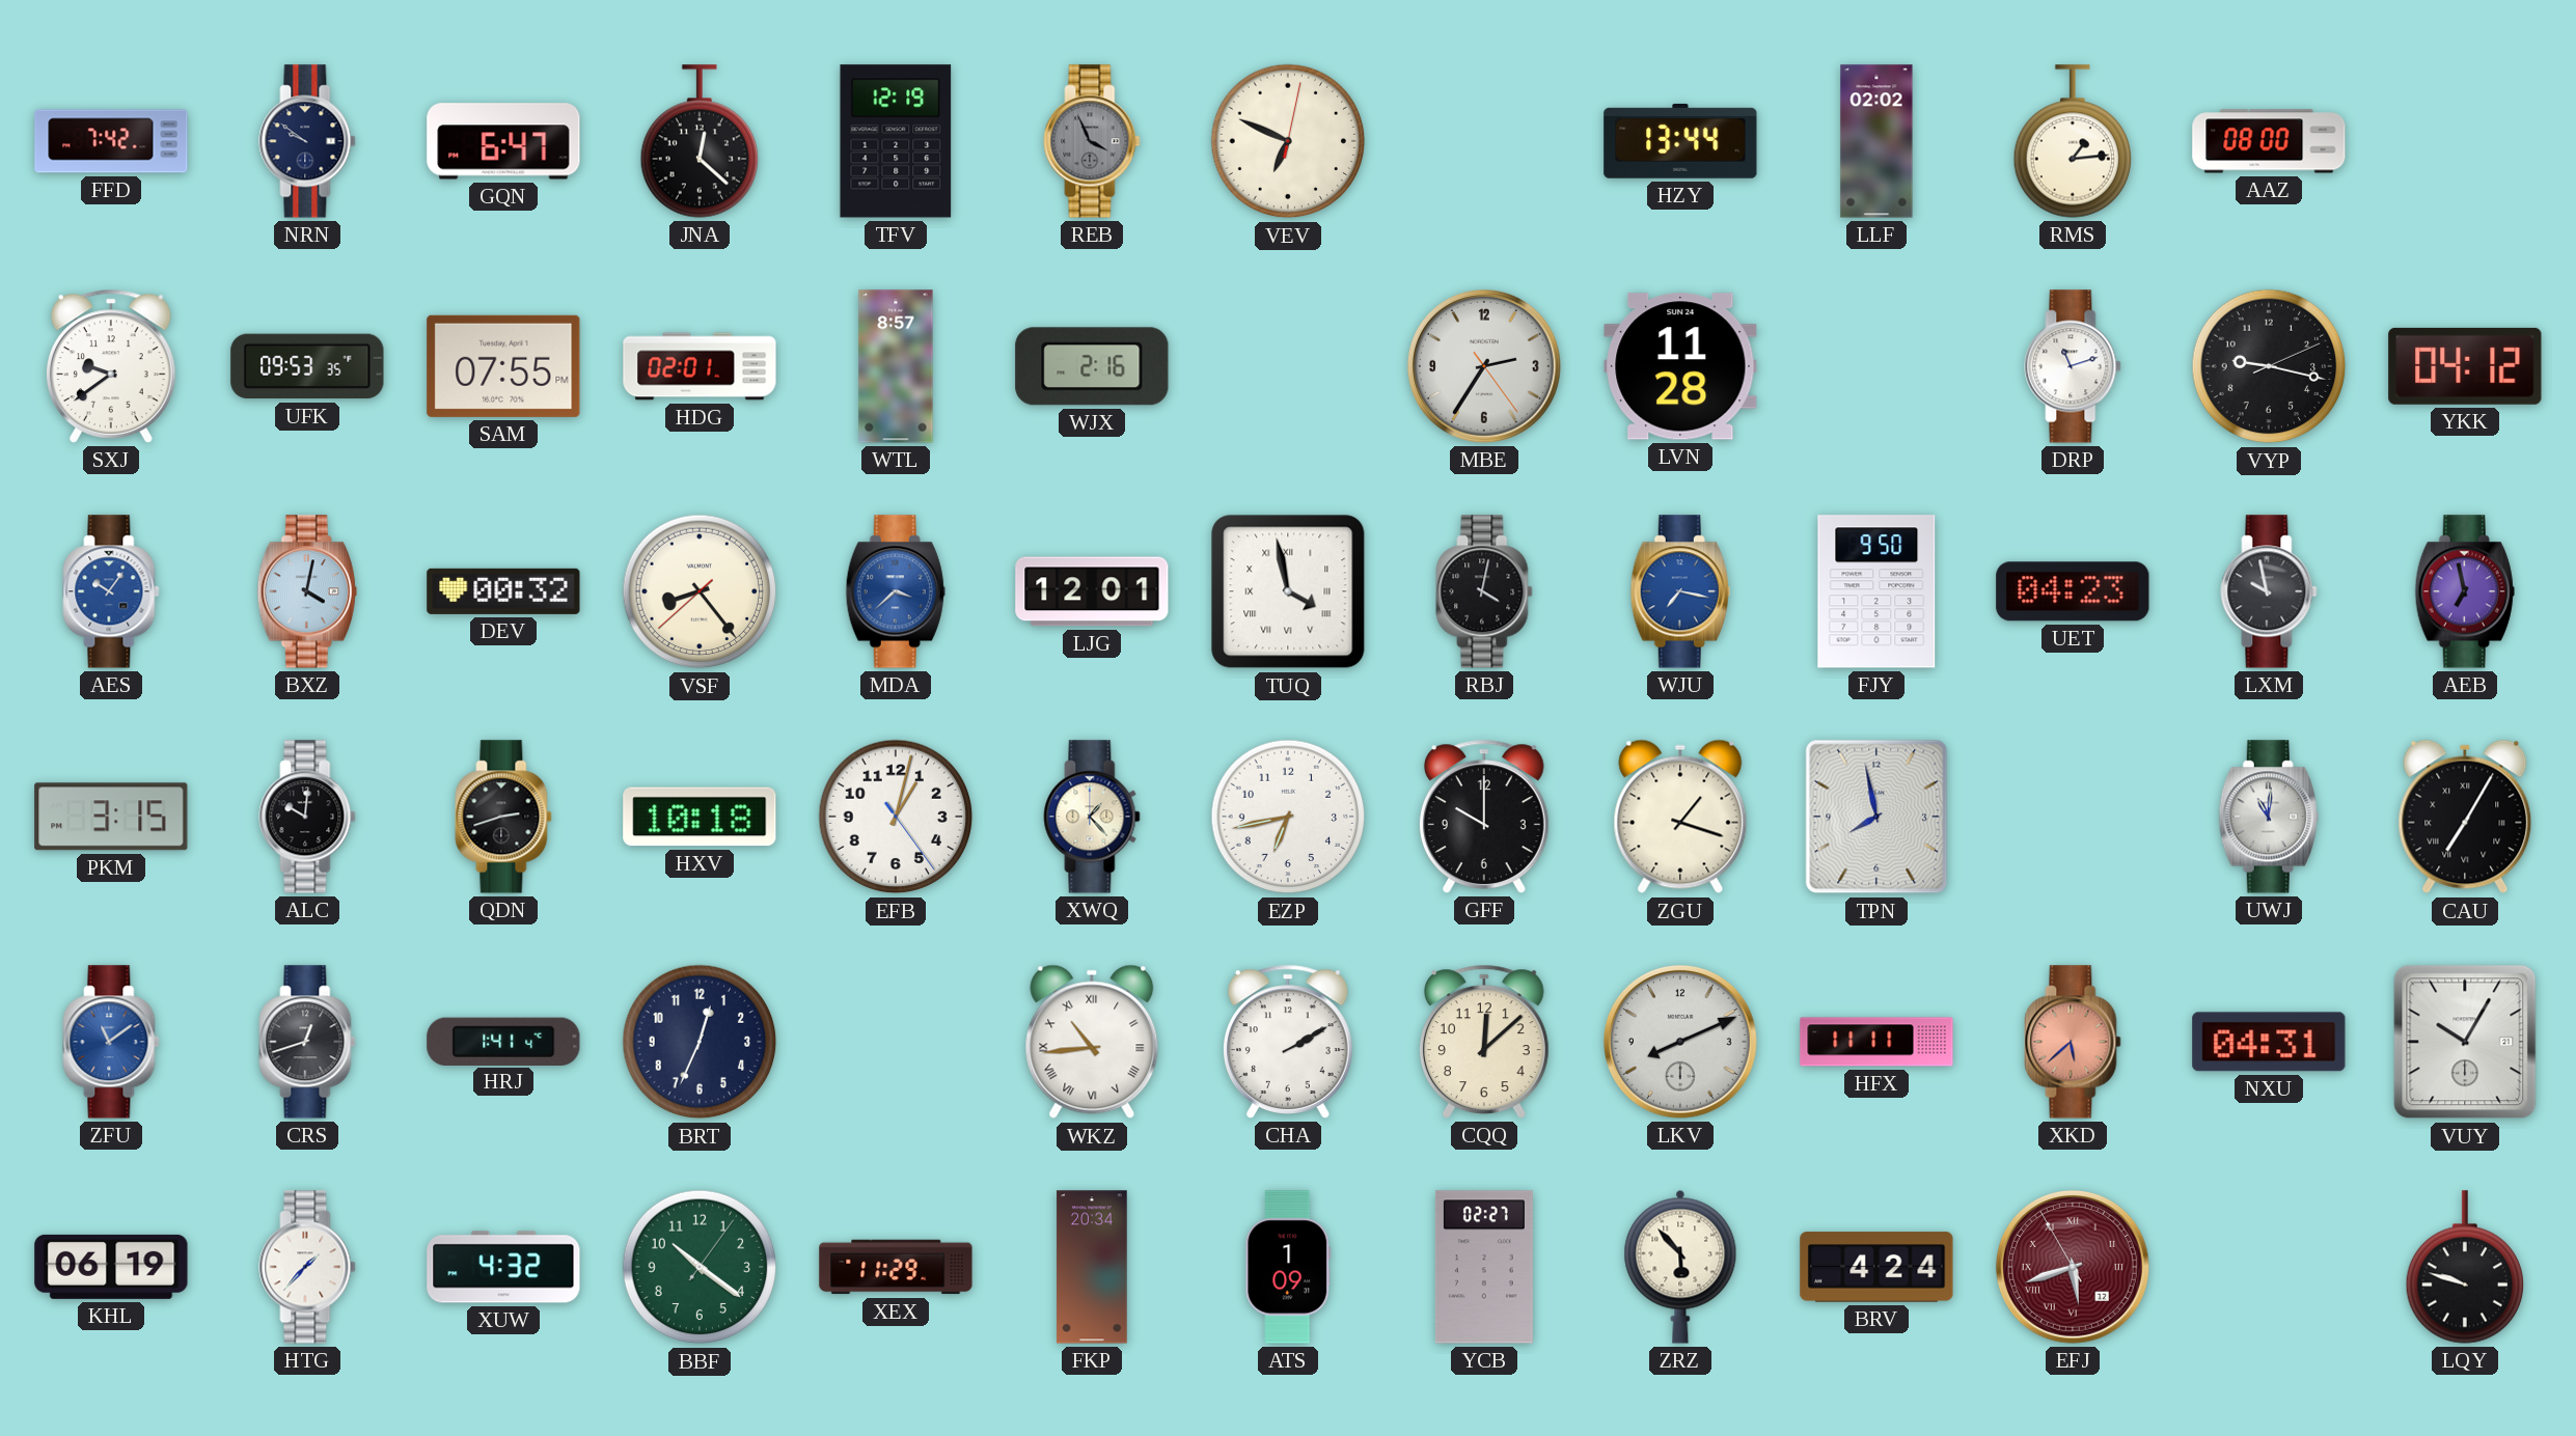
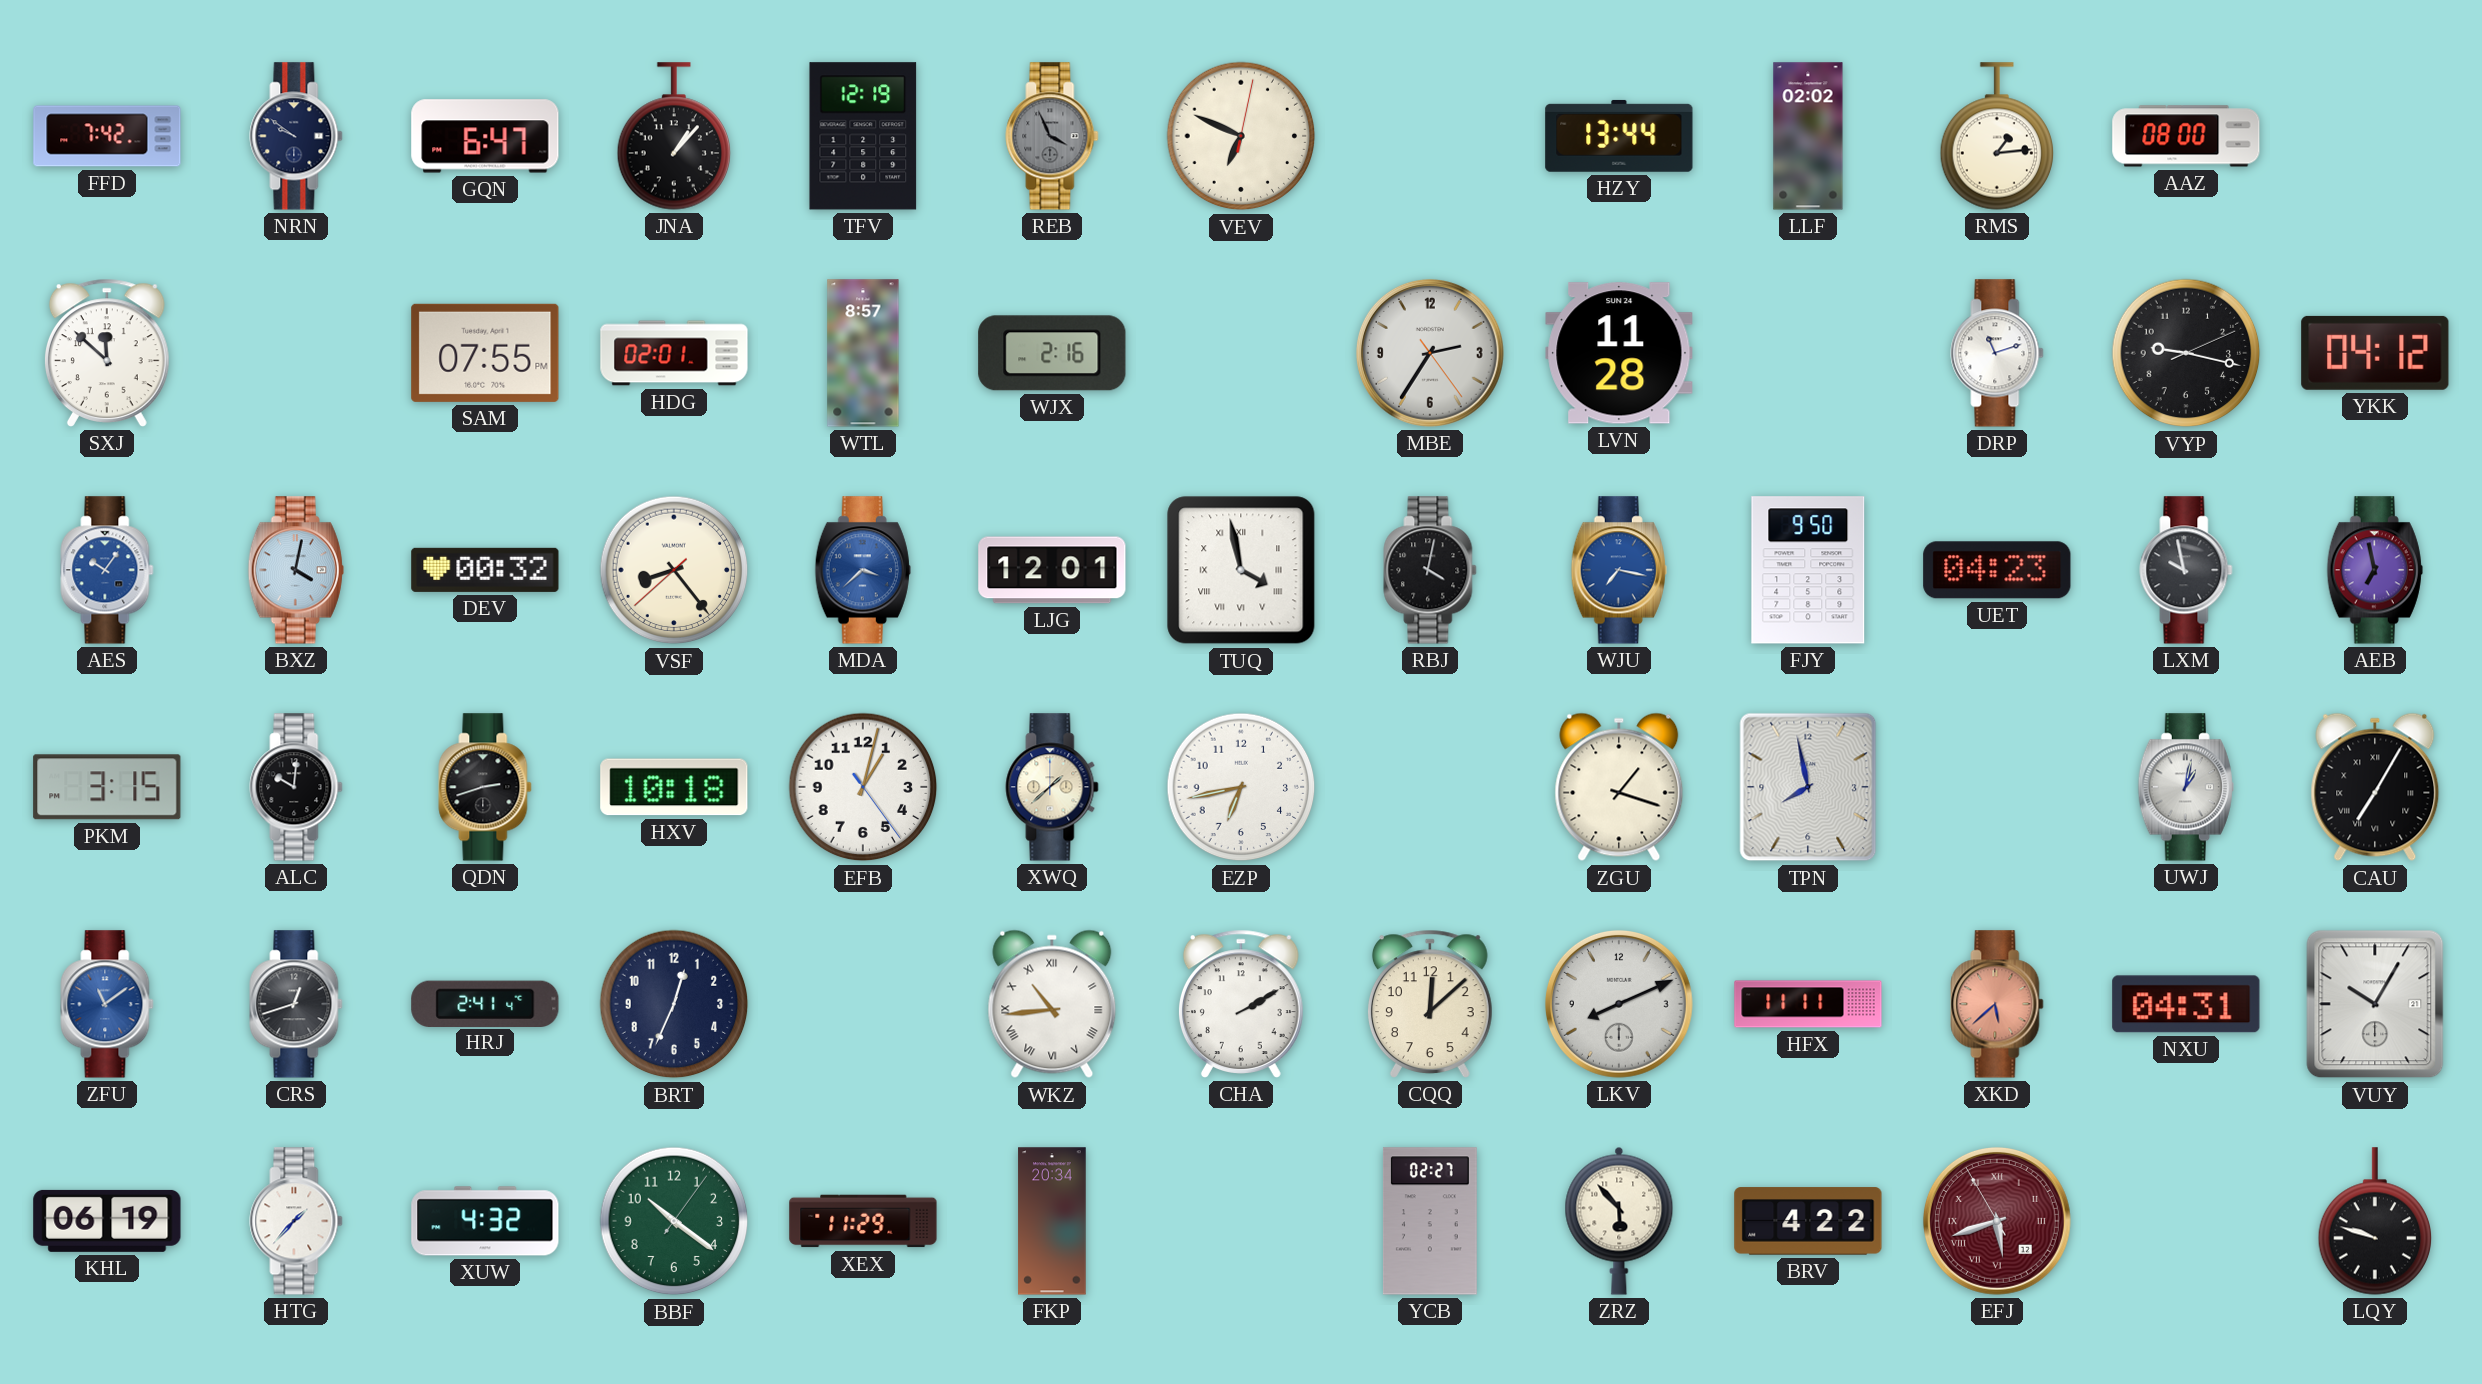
JNA: 12:22 -> 1:07 (673, 136)
SXJ: 9:39 -> 11:52 (107, 353)
UFK: 09:53 -> none (307, 366)
XWQ: 1:23 -> 1:38 (1052, 787)
GFF: 10:00 -> none (1484, 817)
UWJ: 11:01 -> 1:02 (2186, 787)
HRJ: 1:41 -> 2:41 (485, 1003)
ATS: 1:09 -> none (1288, 1267)
BRV: 4:24 -> 4:22 (1808, 1221)
